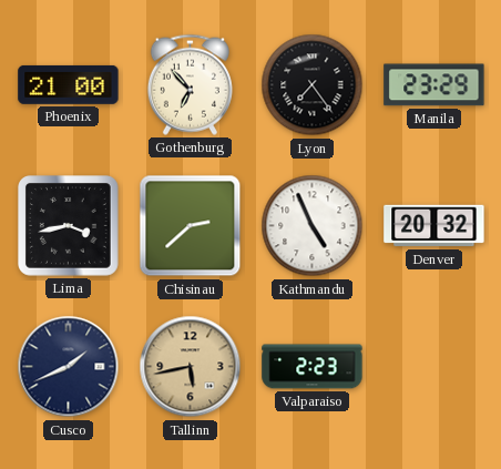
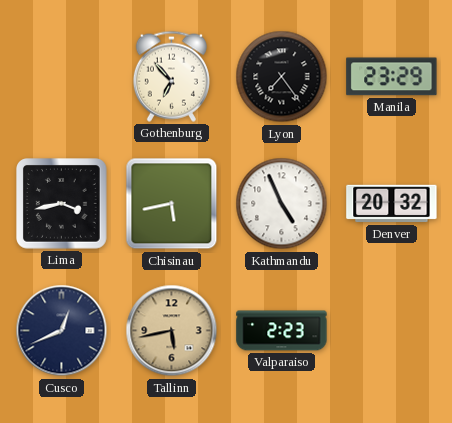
Phoenix: 21:00 -> none (69, 84)
Chisinau: 2:38 -> 5:43 (172, 204)
Cusco: 1:41 -> 12:41 (62, 331)
